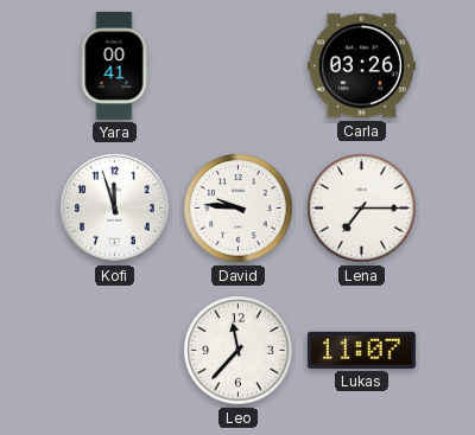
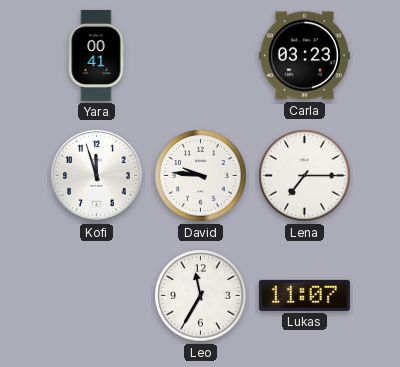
Carla: 03:26 -> 03:23 (304, 56)
Leo: 11:37 -> 11:35 (201, 296)
